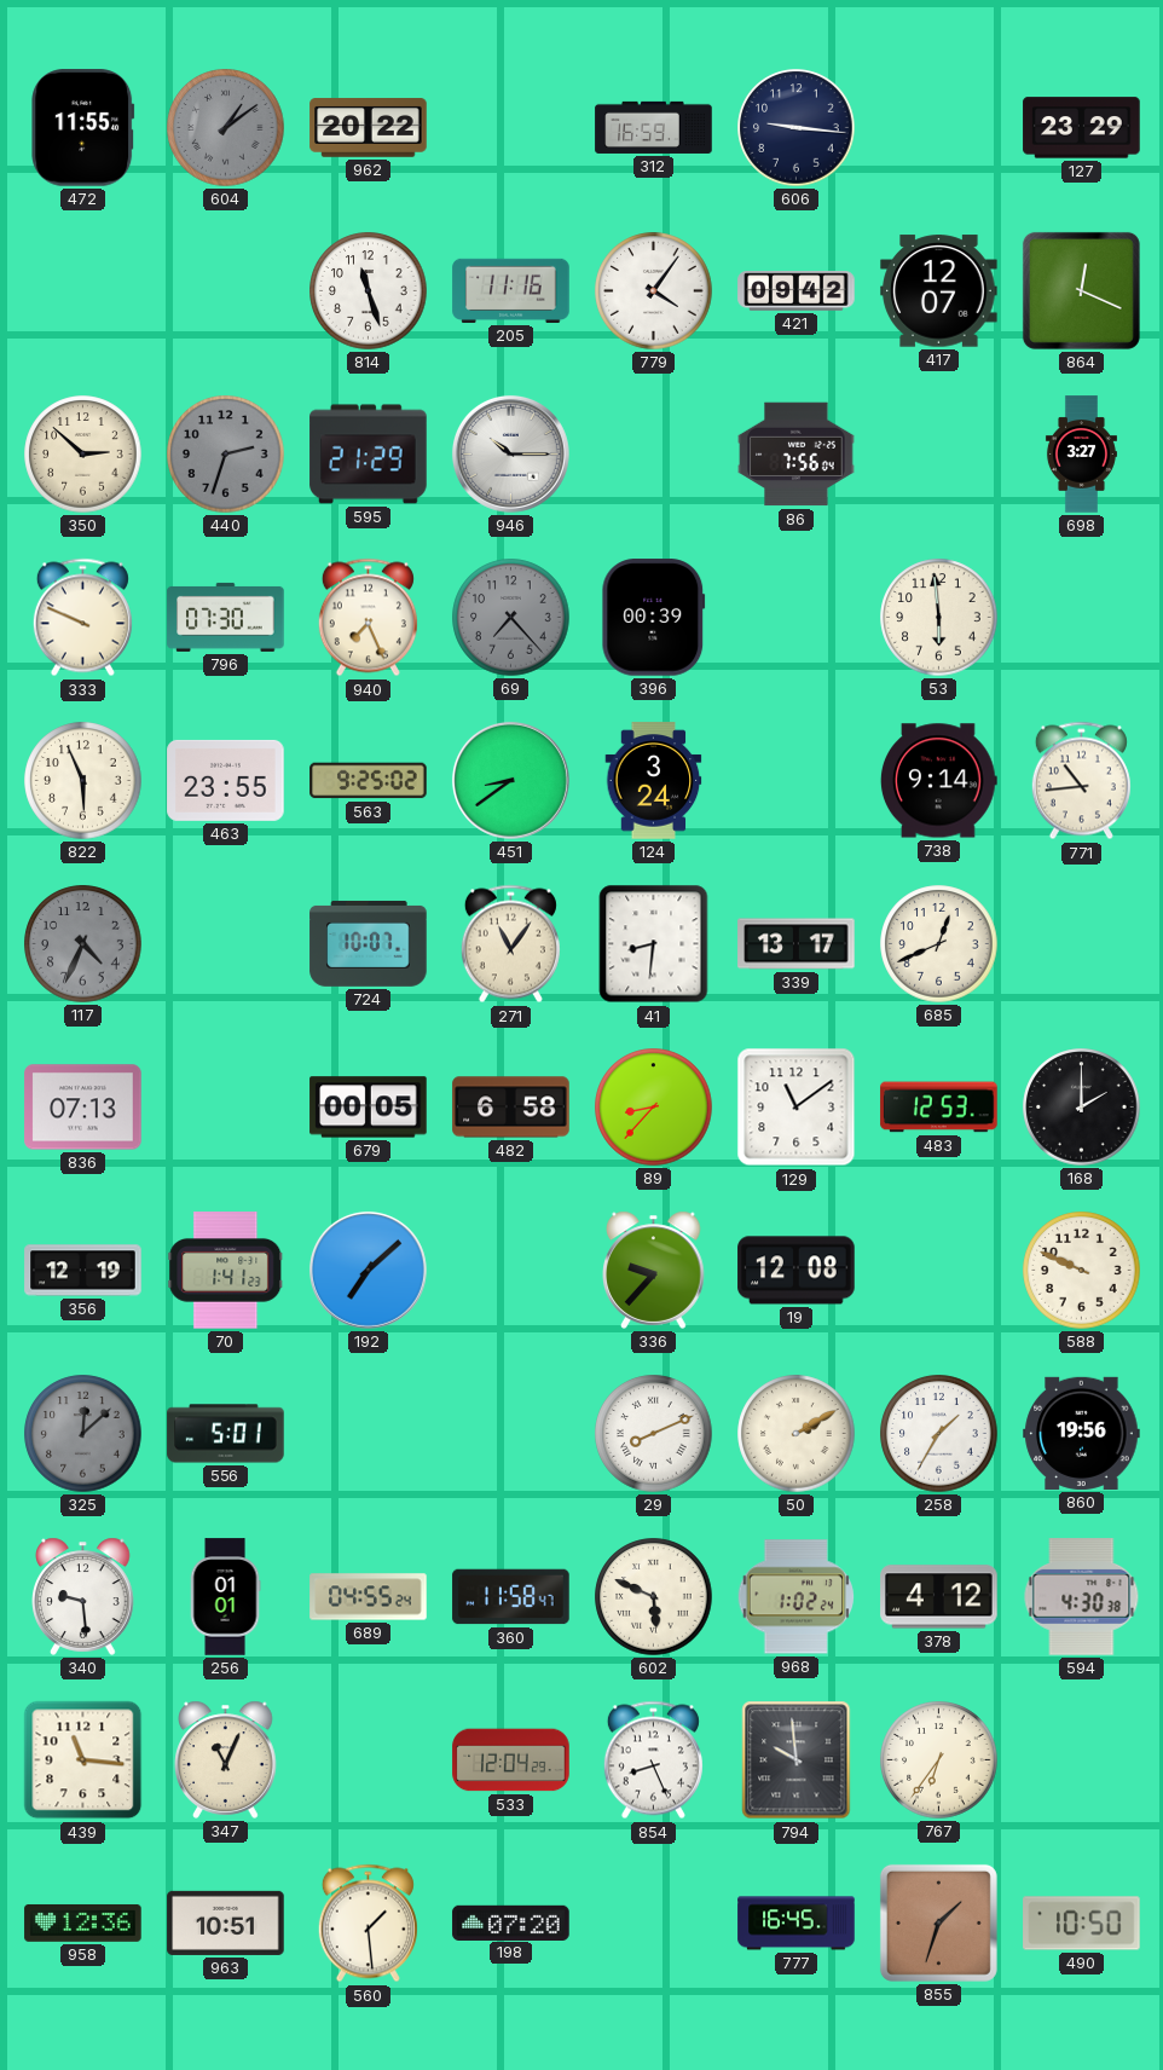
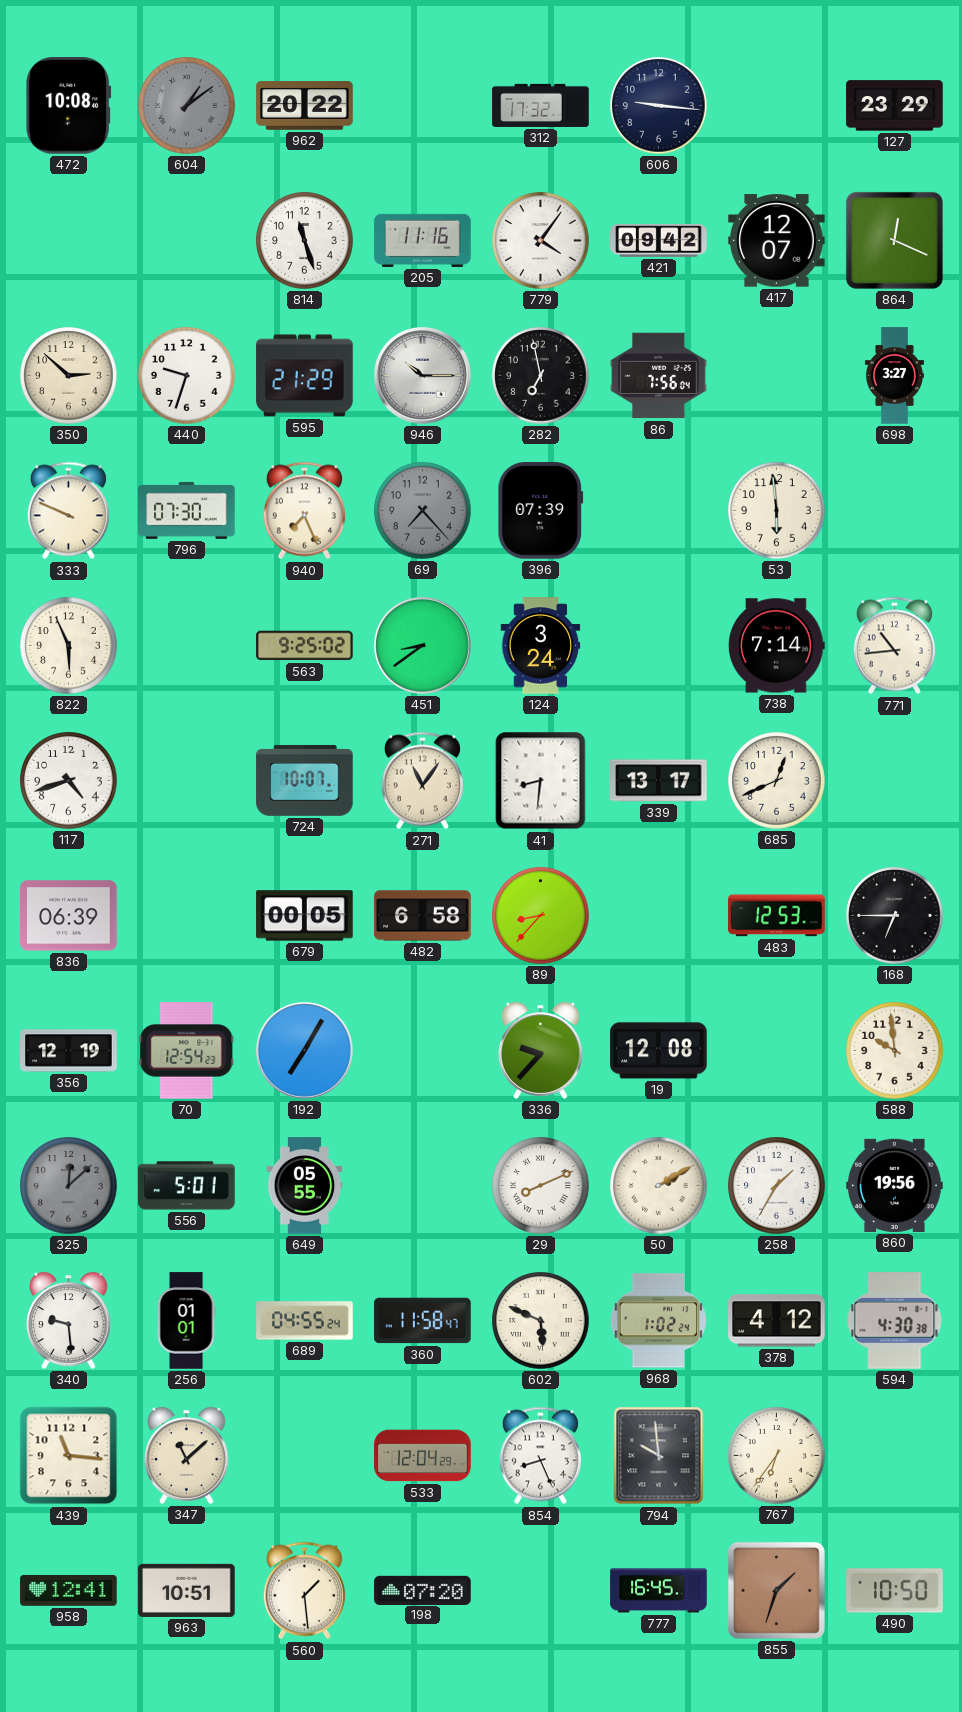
472: 11:55 -> 10:08 (69, 106)
312: 16:59 -> 17:32 (541, 105)
440: 2:33 -> 9:33 (187, 376)
440 dial: grey -> white (187, 376)
282: none -> 6:58 (541, 376)
396: 00:39 -> 07:39 (541, 511)
463: 23:55 -> none (226, 780)
738: 9:14 -> 7:14 (776, 646)
117: 4:34 -> 4:42 (69, 781)
117 dial: grey -> white (69, 781)
836: 07:13 -> 06:39 (69, 916)
129: 11:09 -> none (797, 1108)
168: 2:00 -> 6:45 (895, 916)
70: 1:41 -> 12:54 (187, 1051)
192: 7:08 -> 7:05 (304, 1050)
588: 9:49 -> 9:59 (895, 1051)
649: none -> 05:55 (305, 1186)
347: 11:04 -> 11:08 (187, 1455)
958: 12:36 -> 12:41 (69, 1591)
